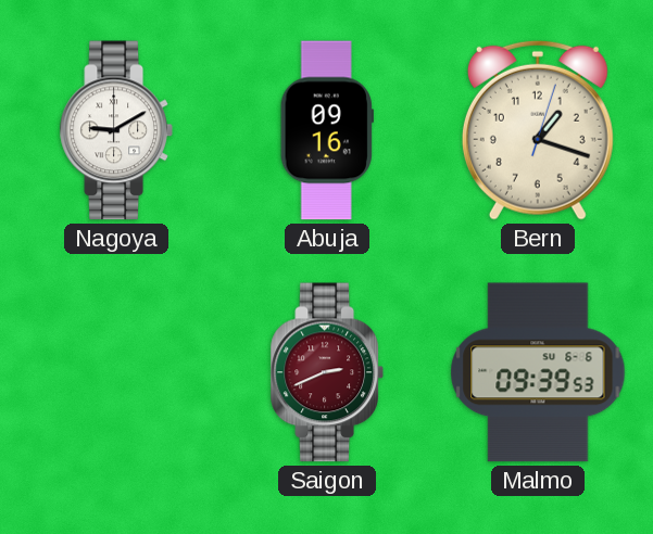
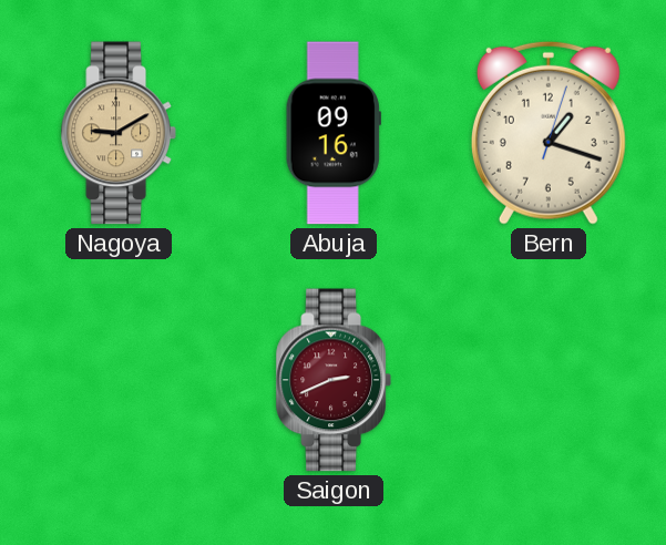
Nagoya dial: white -> champagne (119, 133)
Malmo: 09:39 -> none (538, 372)
